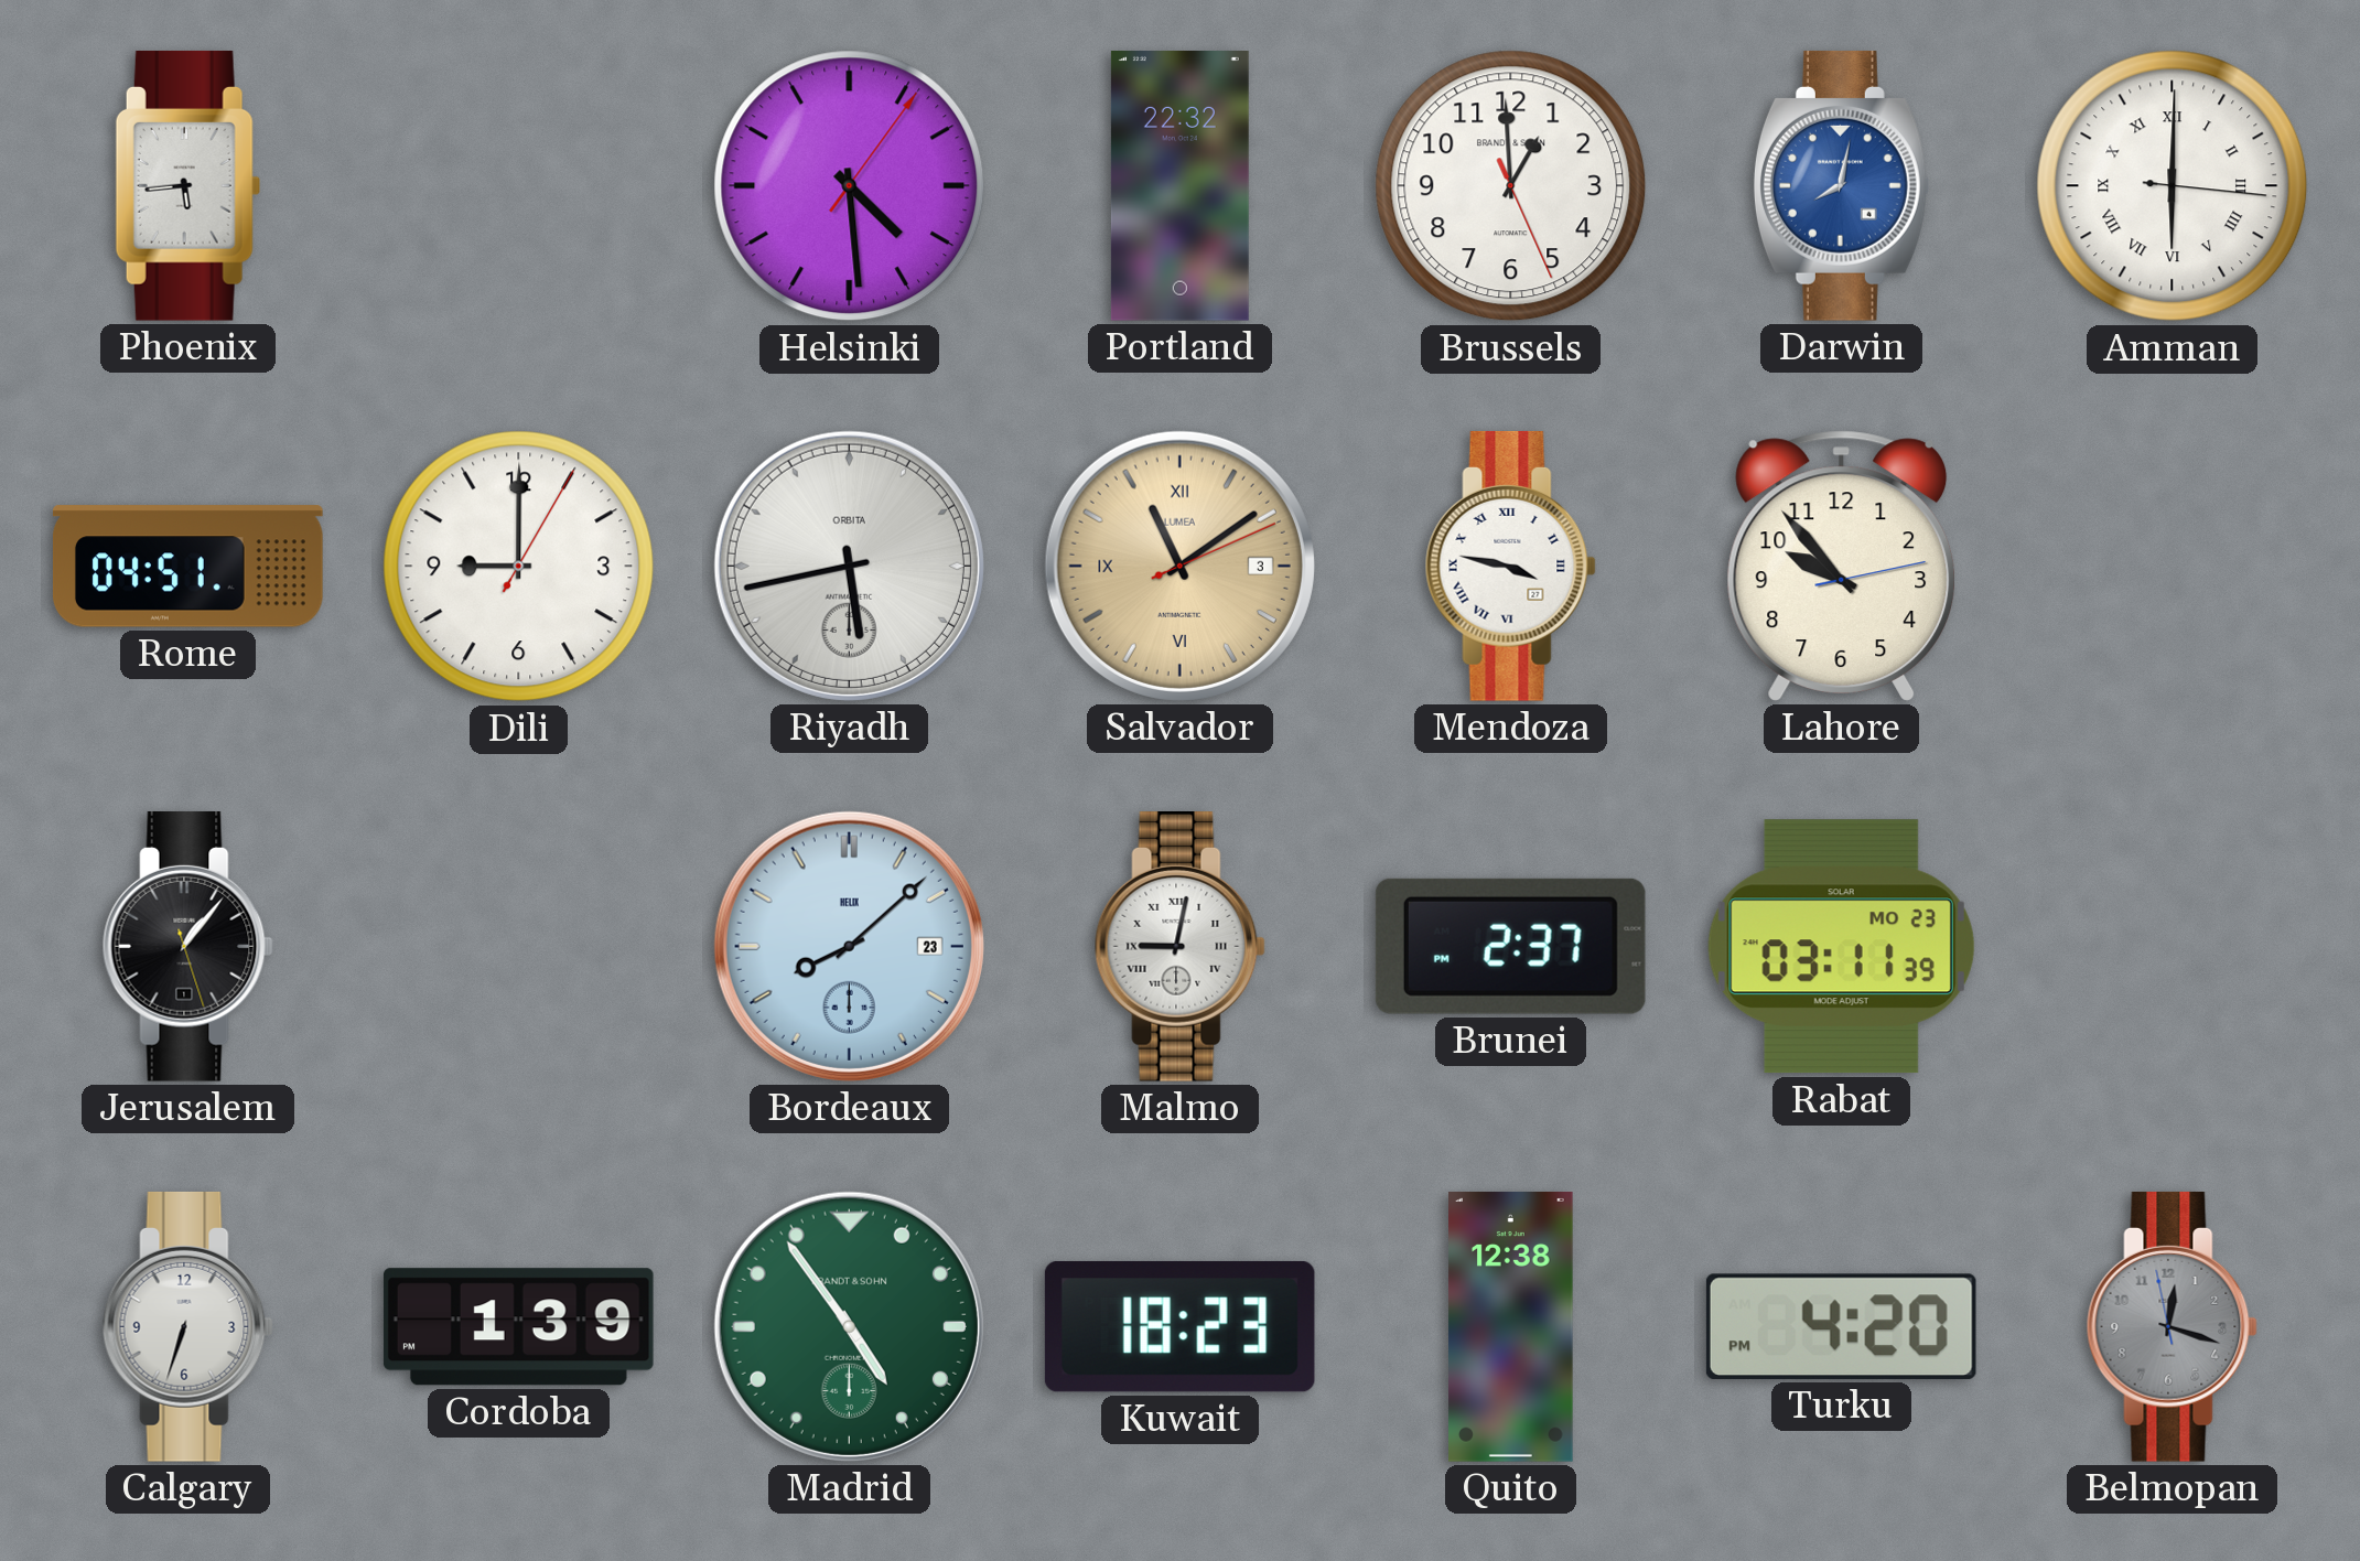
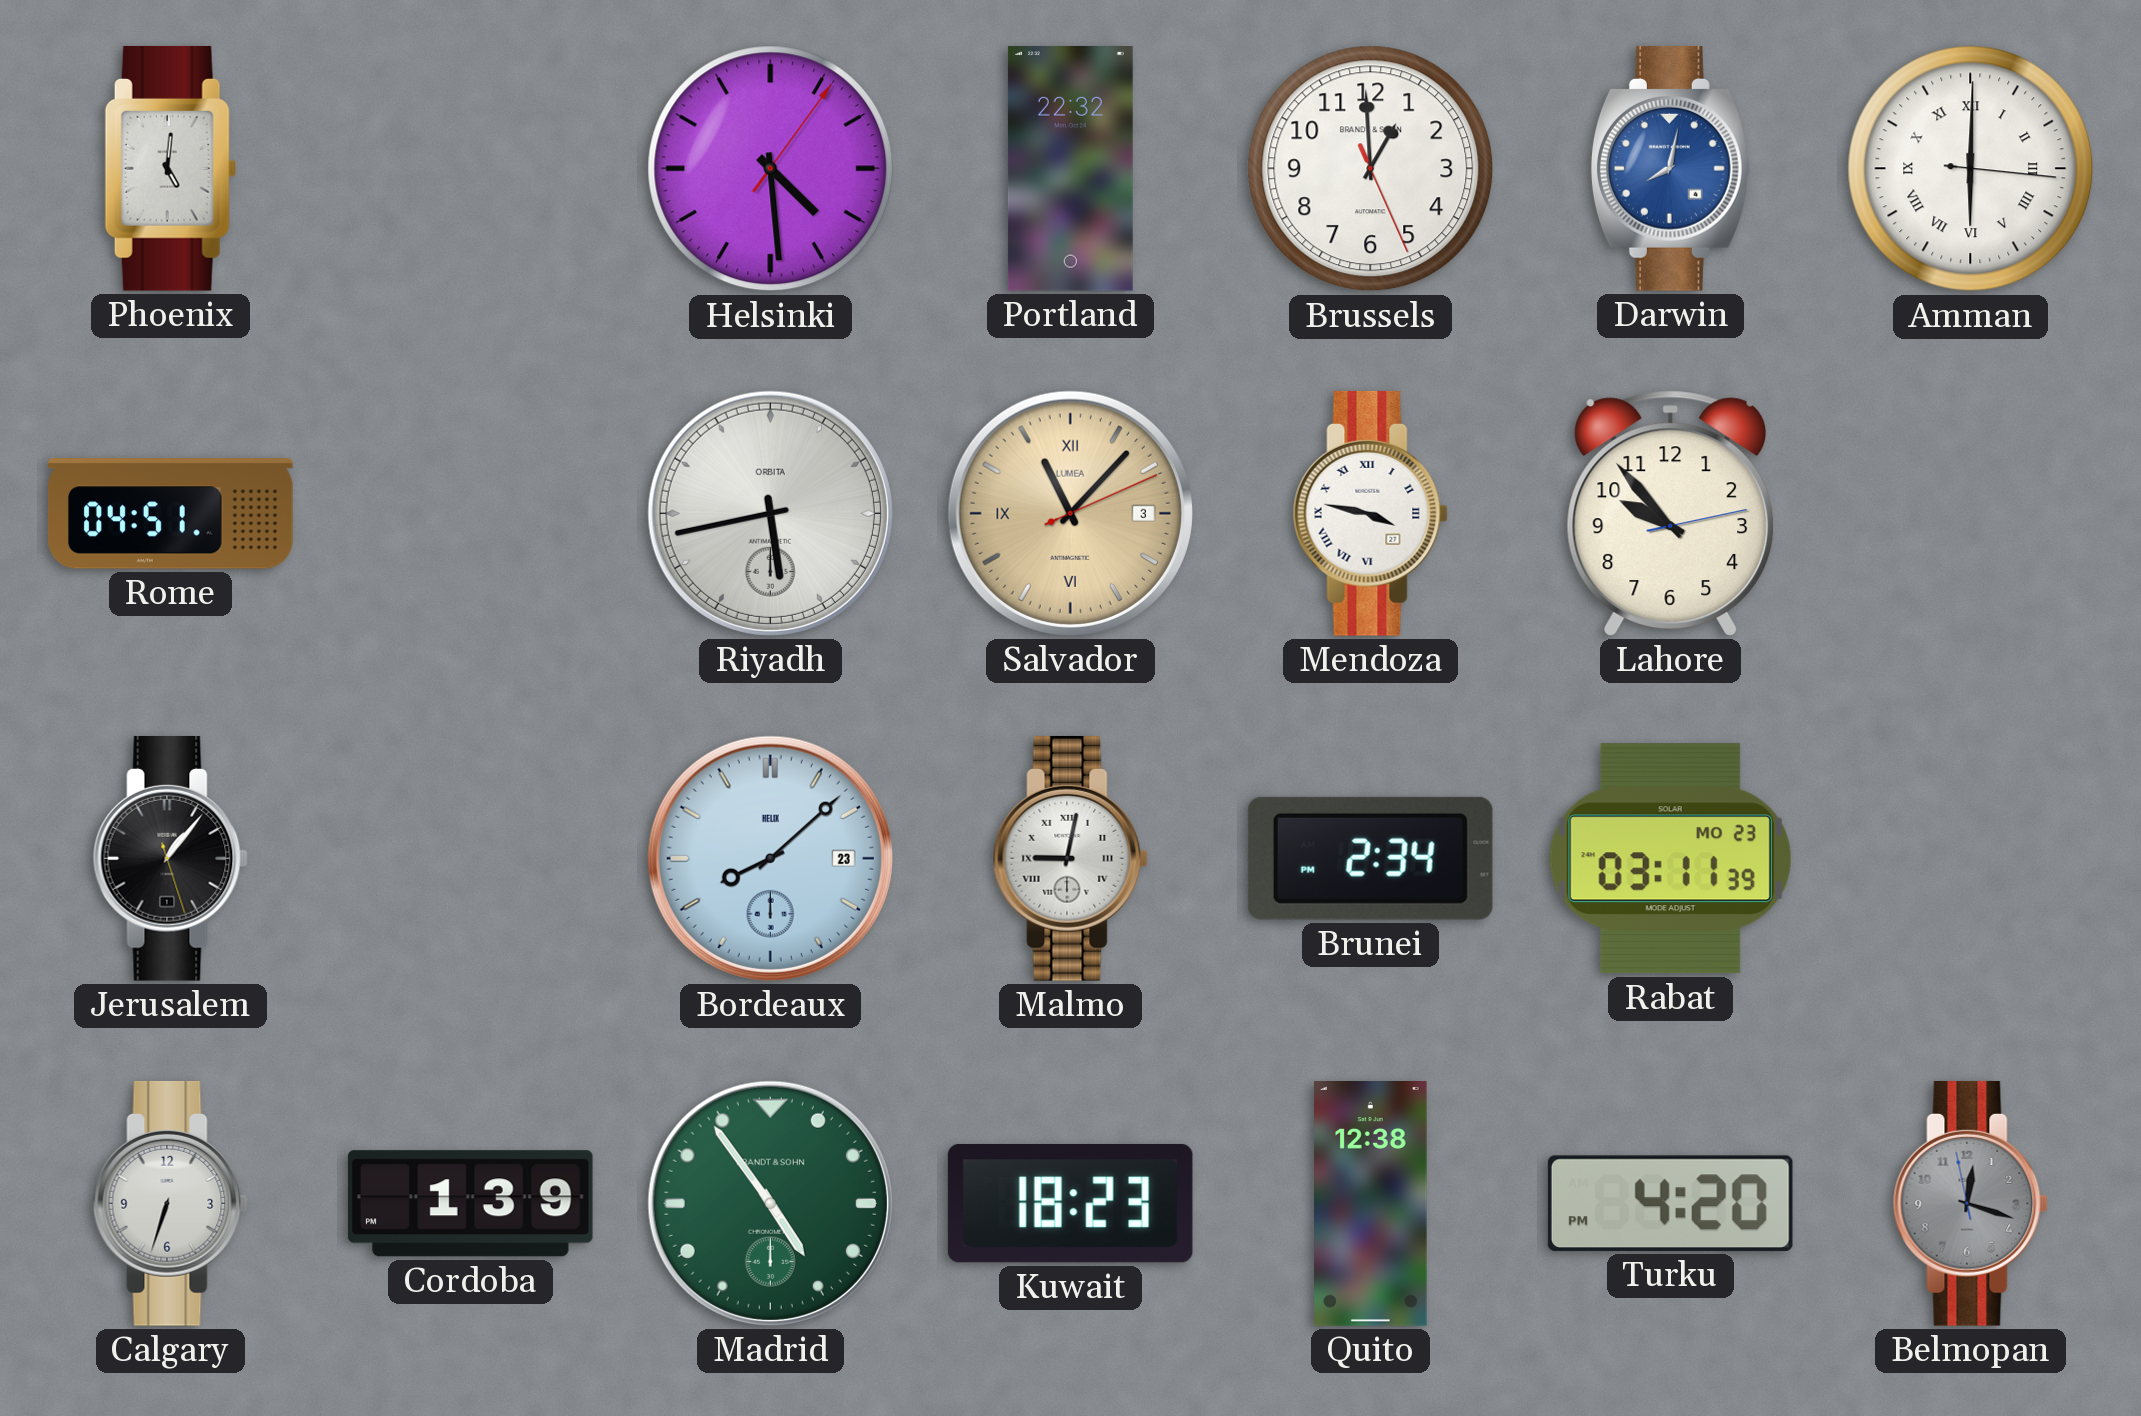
Phoenix: 5:44 -> 5:01 (170, 168)
Dili: 9:00 -> none (519, 567)
Salvador: 11:09 -> 11:07 (1070, 513)
Brunei: 2:37 -> 2:34 (1370, 858)
